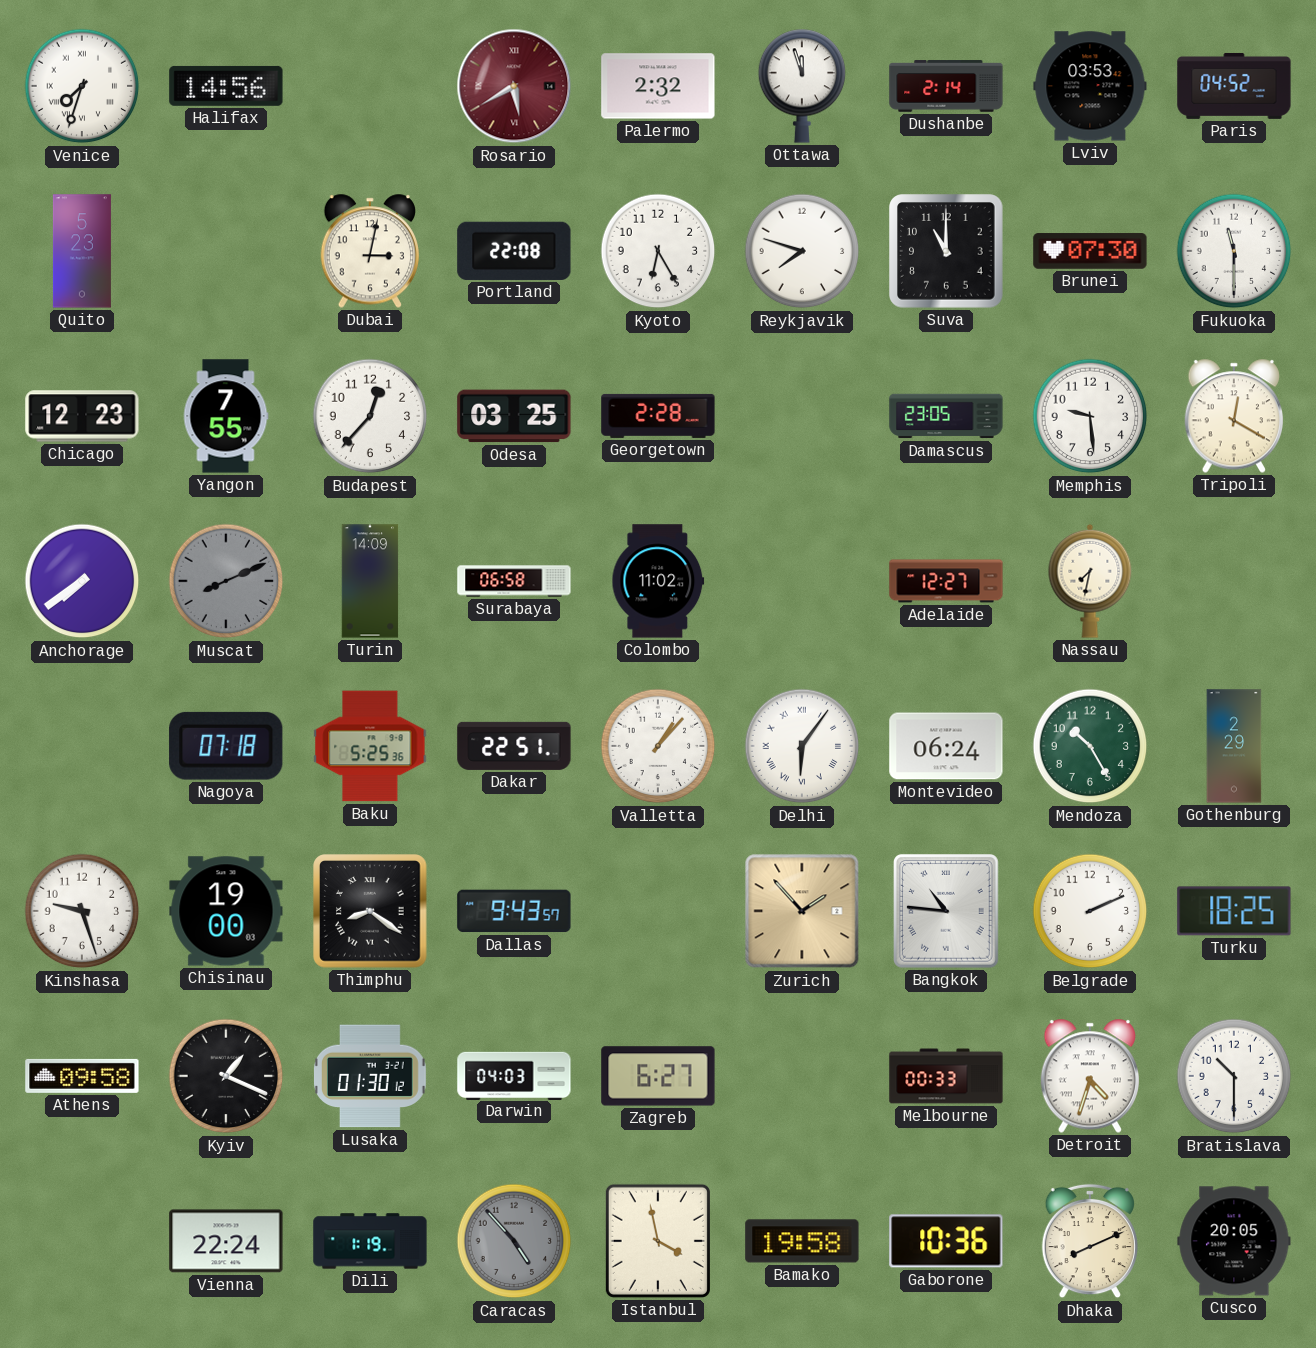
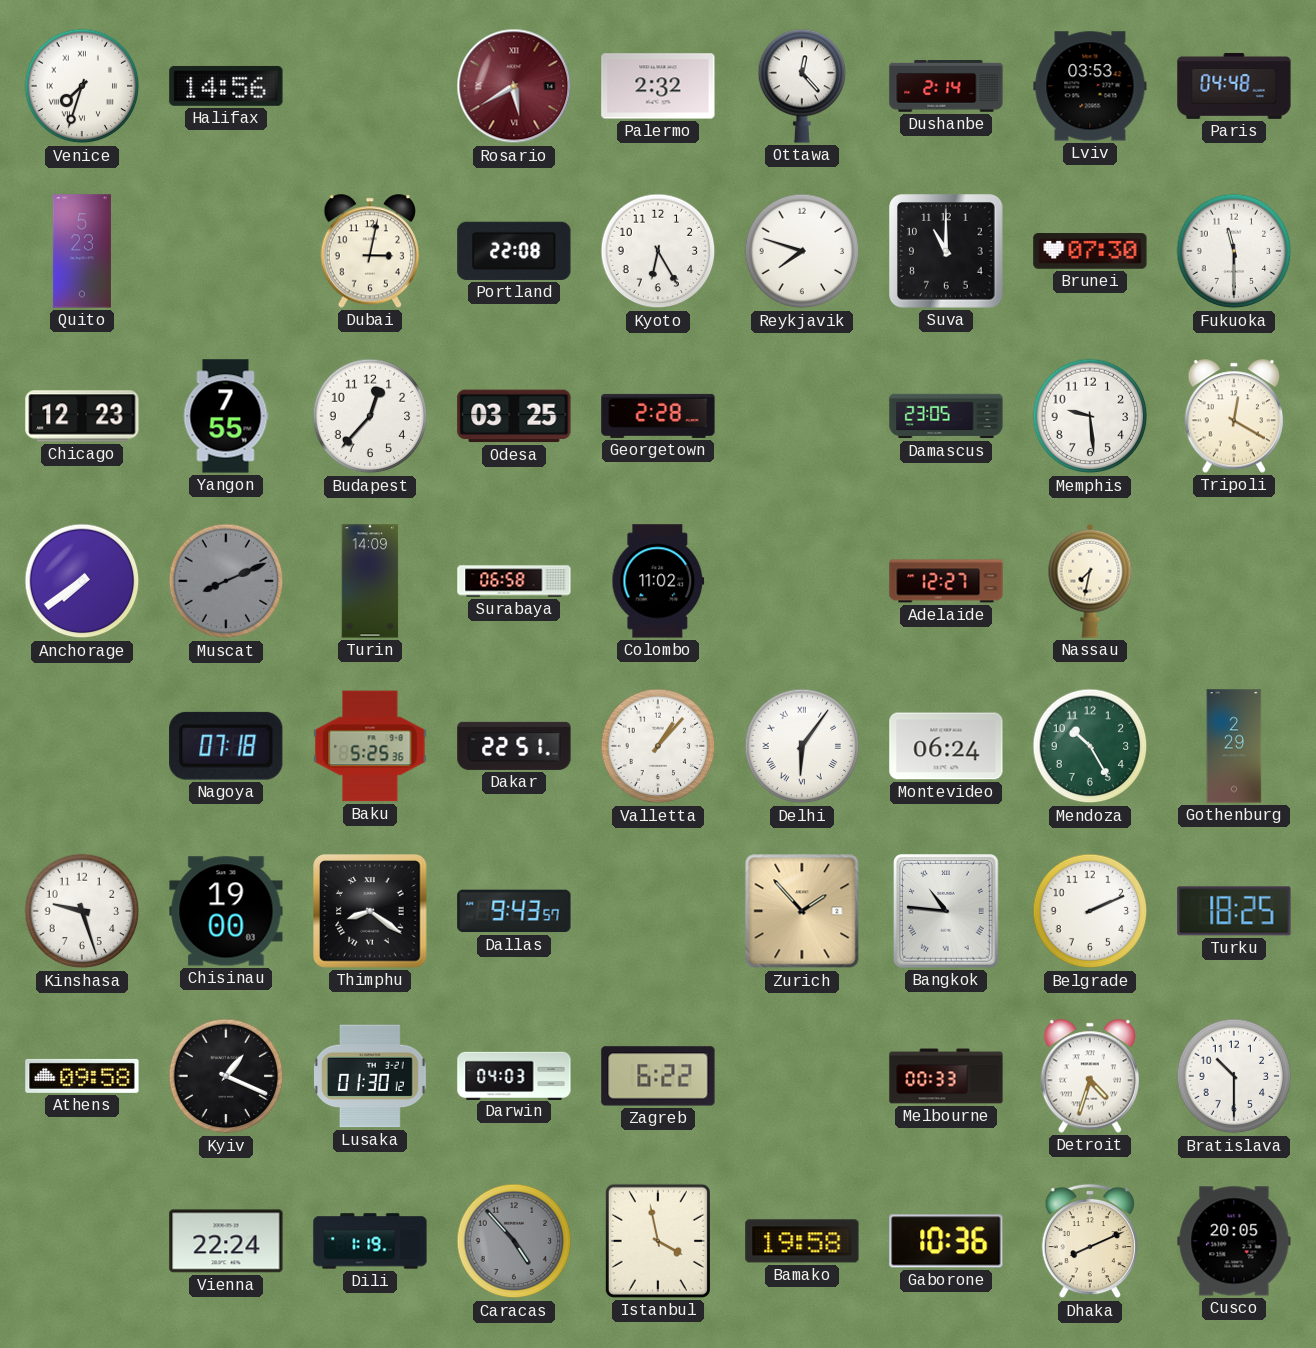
Ottawa: 11:57 -> 12:23 (802, 86)
Paris: 04:52 -> 04:48 (1234, 86)
Zagreb: 6:27 -> 6:22 (658, 1076)
